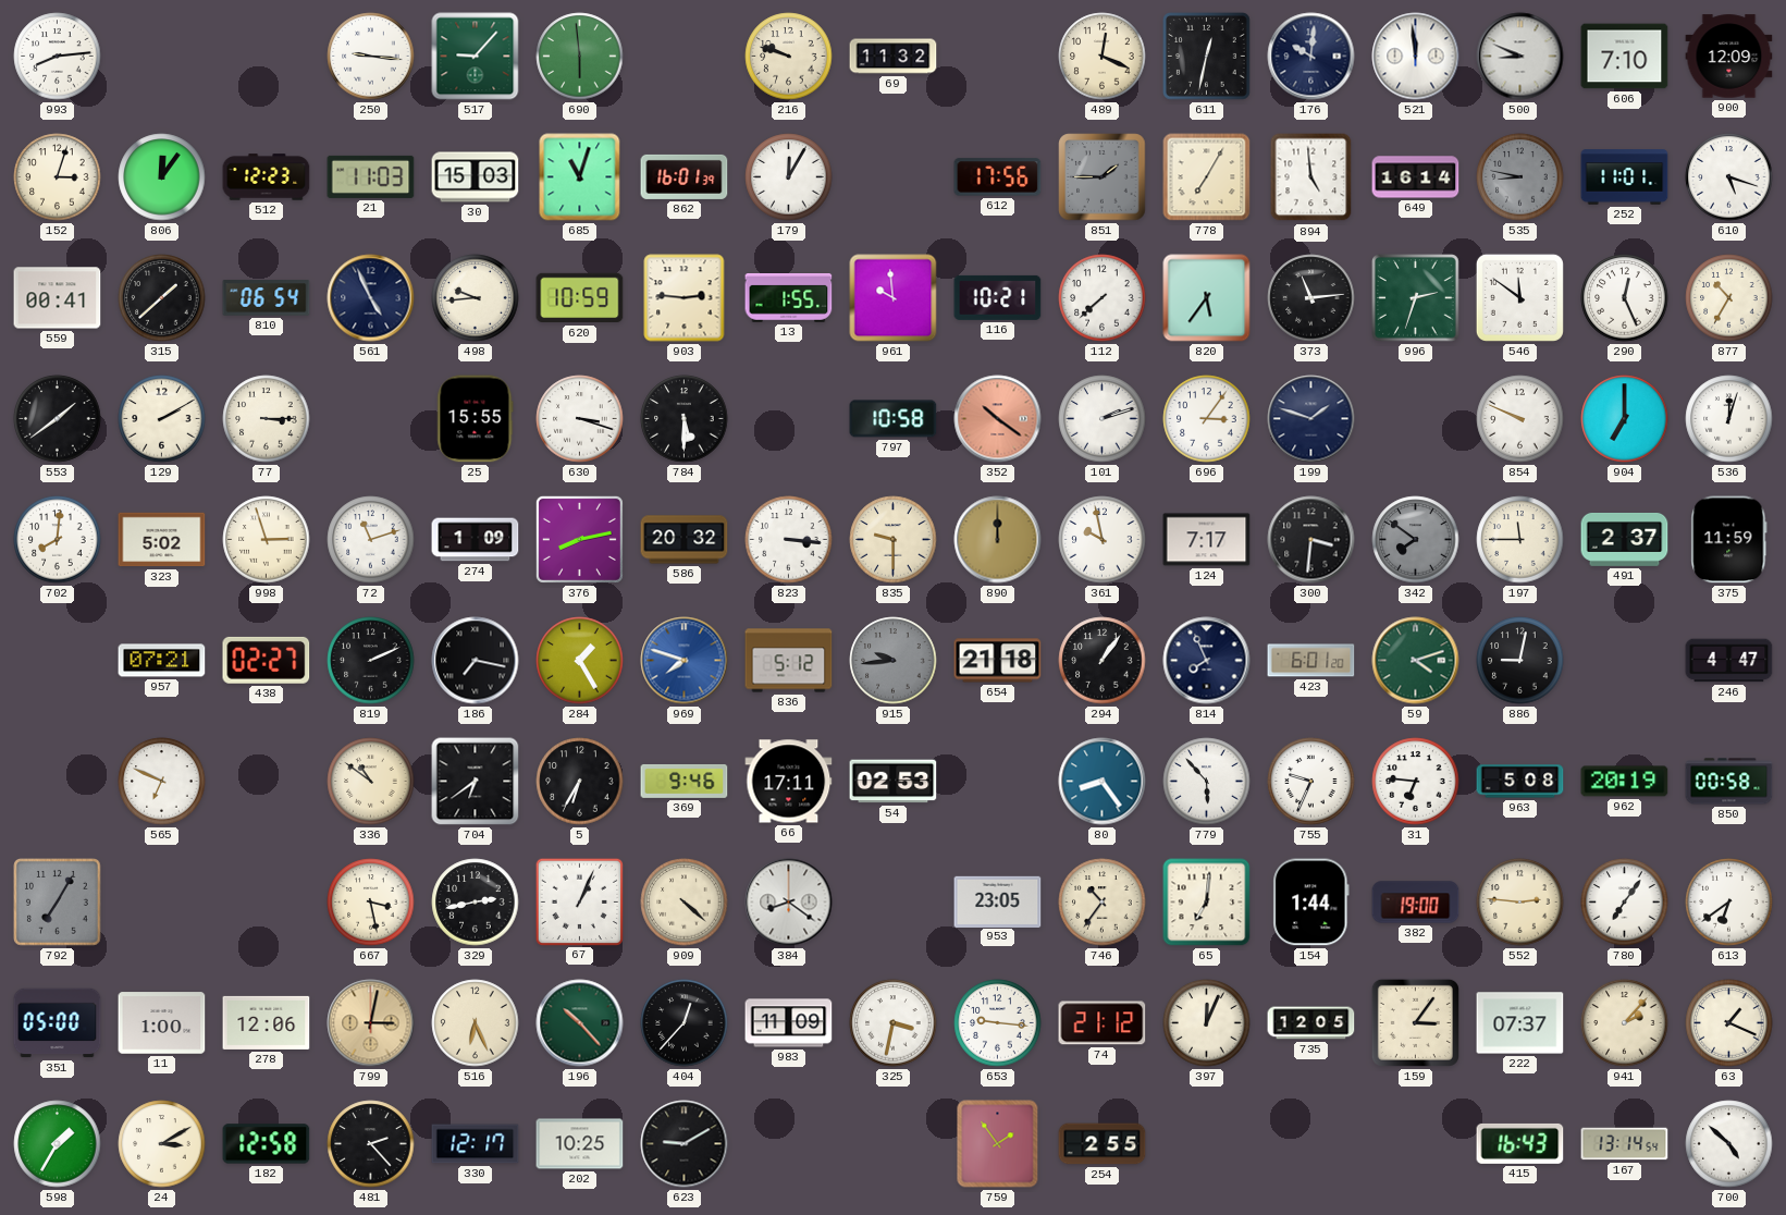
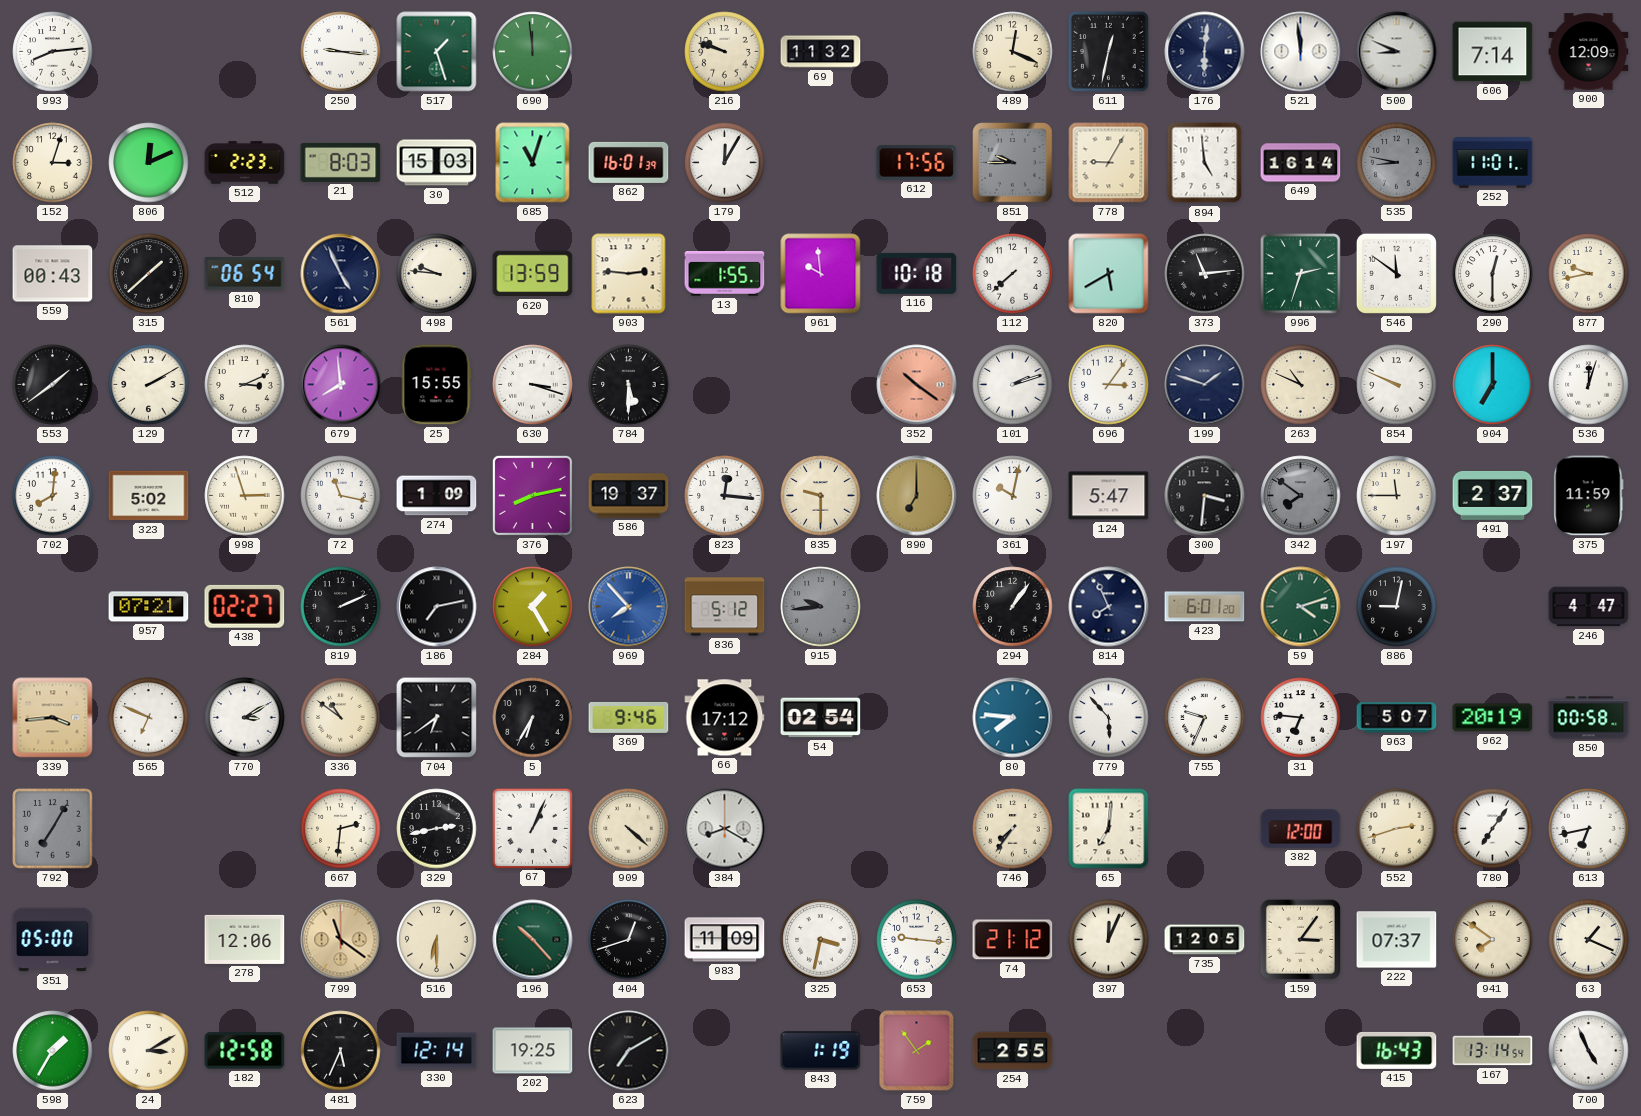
517: 9:07 -> 1:27 (437, 52)
690: 5:59 -> 11:59 (533, 52)
176: 10:01 -> 6:01 (1205, 52)
606: 7:10 -> 7:14 (1493, 52)
806: 12:06 -> 12:11 (149, 163)
512: 12:23 -> 2:23 (245, 163)
21: 11:03 -> 8:03 (341, 162)
851: 1:45 -> 9:45 (1013, 163)
778: 7:05 -> 9:05 (1109, 163)
610: 5:18 -> none (1729, 177)
559: 00:41 -> 00:43 (53, 274)
498: 9:44 -> 9:46 (437, 274)
620: 10:59 -> 13:59 (533, 274)
116: 10:21 -> 10:18 (917, 273)
820: 5:36 -> 5:40 (1109, 274)
290: 12:26 -> 12:30 (1493, 274)
877: 10:35 -> 9:43 (1589, 274)
77: 3:15 -> 3:11 (245, 385)
679: none -> 7:59 (341, 385)
797: 10:58 -> none (894, 419)
263: none -> 10:49 (1301, 385)
72: 11:12 -> 11:17 (341, 496)
586: 20:32 -> 19:37 (629, 496)
823: 3:16 -> 12:16 (725, 496)
890: 12:00 -> 7:00 (917, 496)
361: 9:58 -> 10:02 (1013, 496)
124: 7:17 -> 5:47 (1109, 496)
186: 7:17 -> 7:13 (437, 607)
969: 7:48 -> 7:53 (629, 607)
654: 21:18 -> none (998, 661)
339: none -> 3:44 (53, 718)
770: none -> 3:10 (245, 718)
66: 17:11 -> 17:12 (725, 718)
54: 02:53 -> 02:54 (821, 718)
80: 8:24 -> 7:46 (1013, 718)
963: 5:08 -> 5:07 (1397, 718)
667: 3:28 -> 2:31 (341, 829)
384: 8:21 -> 8:20 (725, 829)
953: 23:05 -> none (998, 901)
746: 10:36 -> 7:36 (1013, 829)
154: 1:44 -> none (1311, 903)
382: 19:00 -> 12:00 (1301, 829)
552: 2:46 -> 2:42 (1397, 829)
613: 6:39 -> 6:43 (1589, 829)
11: 1:00 -> none (162, 1023)
799: 3:02 -> 11:21 (341, 940)
516: 6:26 -> 6:30 (437, 940)
404: 12:37 -> 12:42 (629, 940)
941: 2:07 -> 7:51 (1493, 940)
481: 2:23 -> 5:34 (341, 1051)
330: 12:17 -> 12:14 (437, 1051)
202: 10:25 -> 19:25 (533, 1051)
623: 9:10 -> 7:10 (629, 1051)
843: none -> 1:19 (821, 1051)
700: 4:52 -> 4:56 (1589, 1051)
